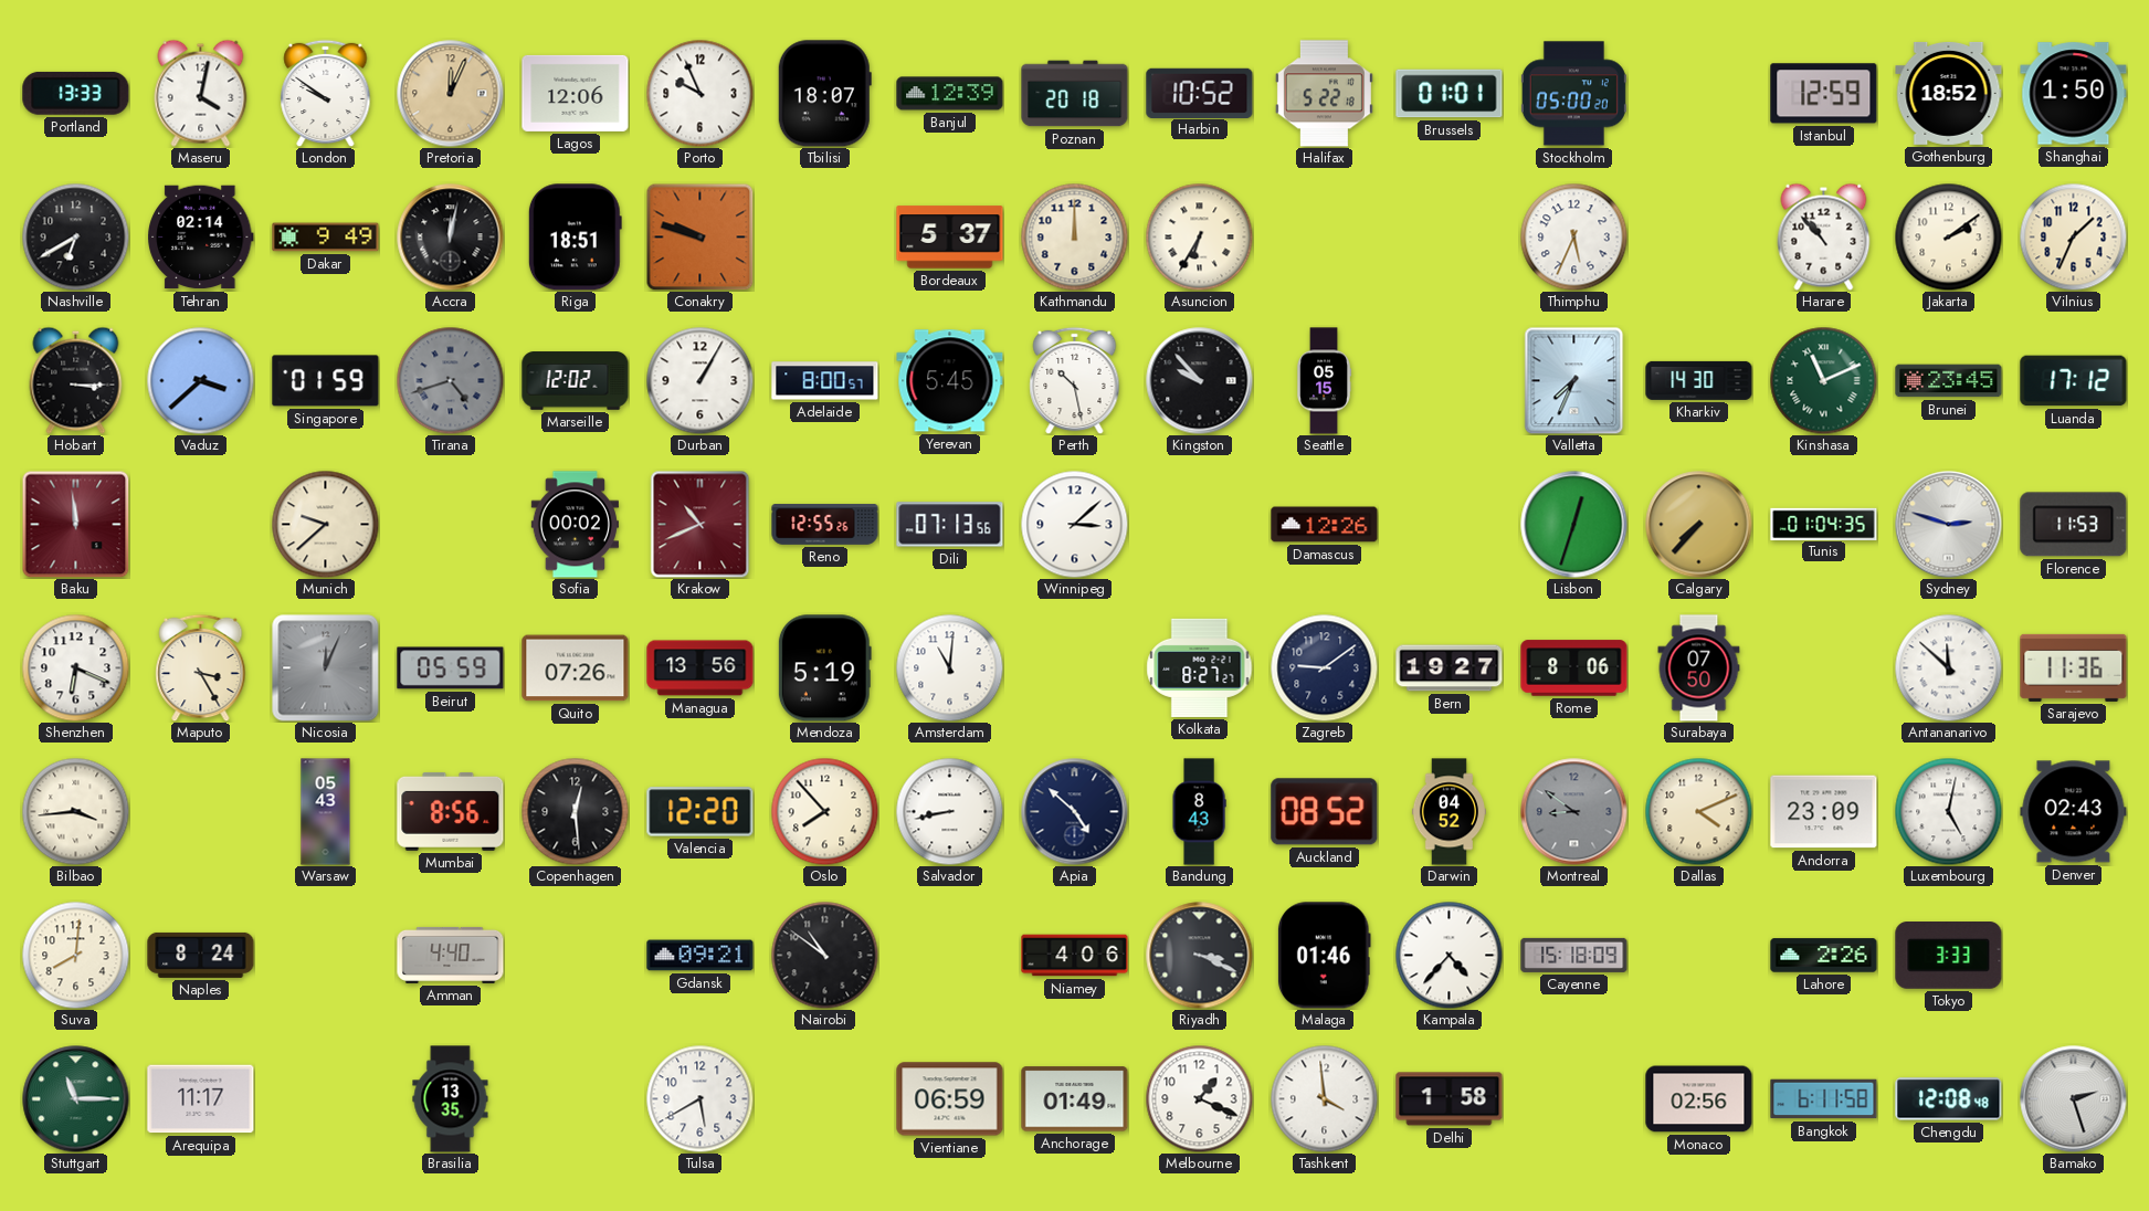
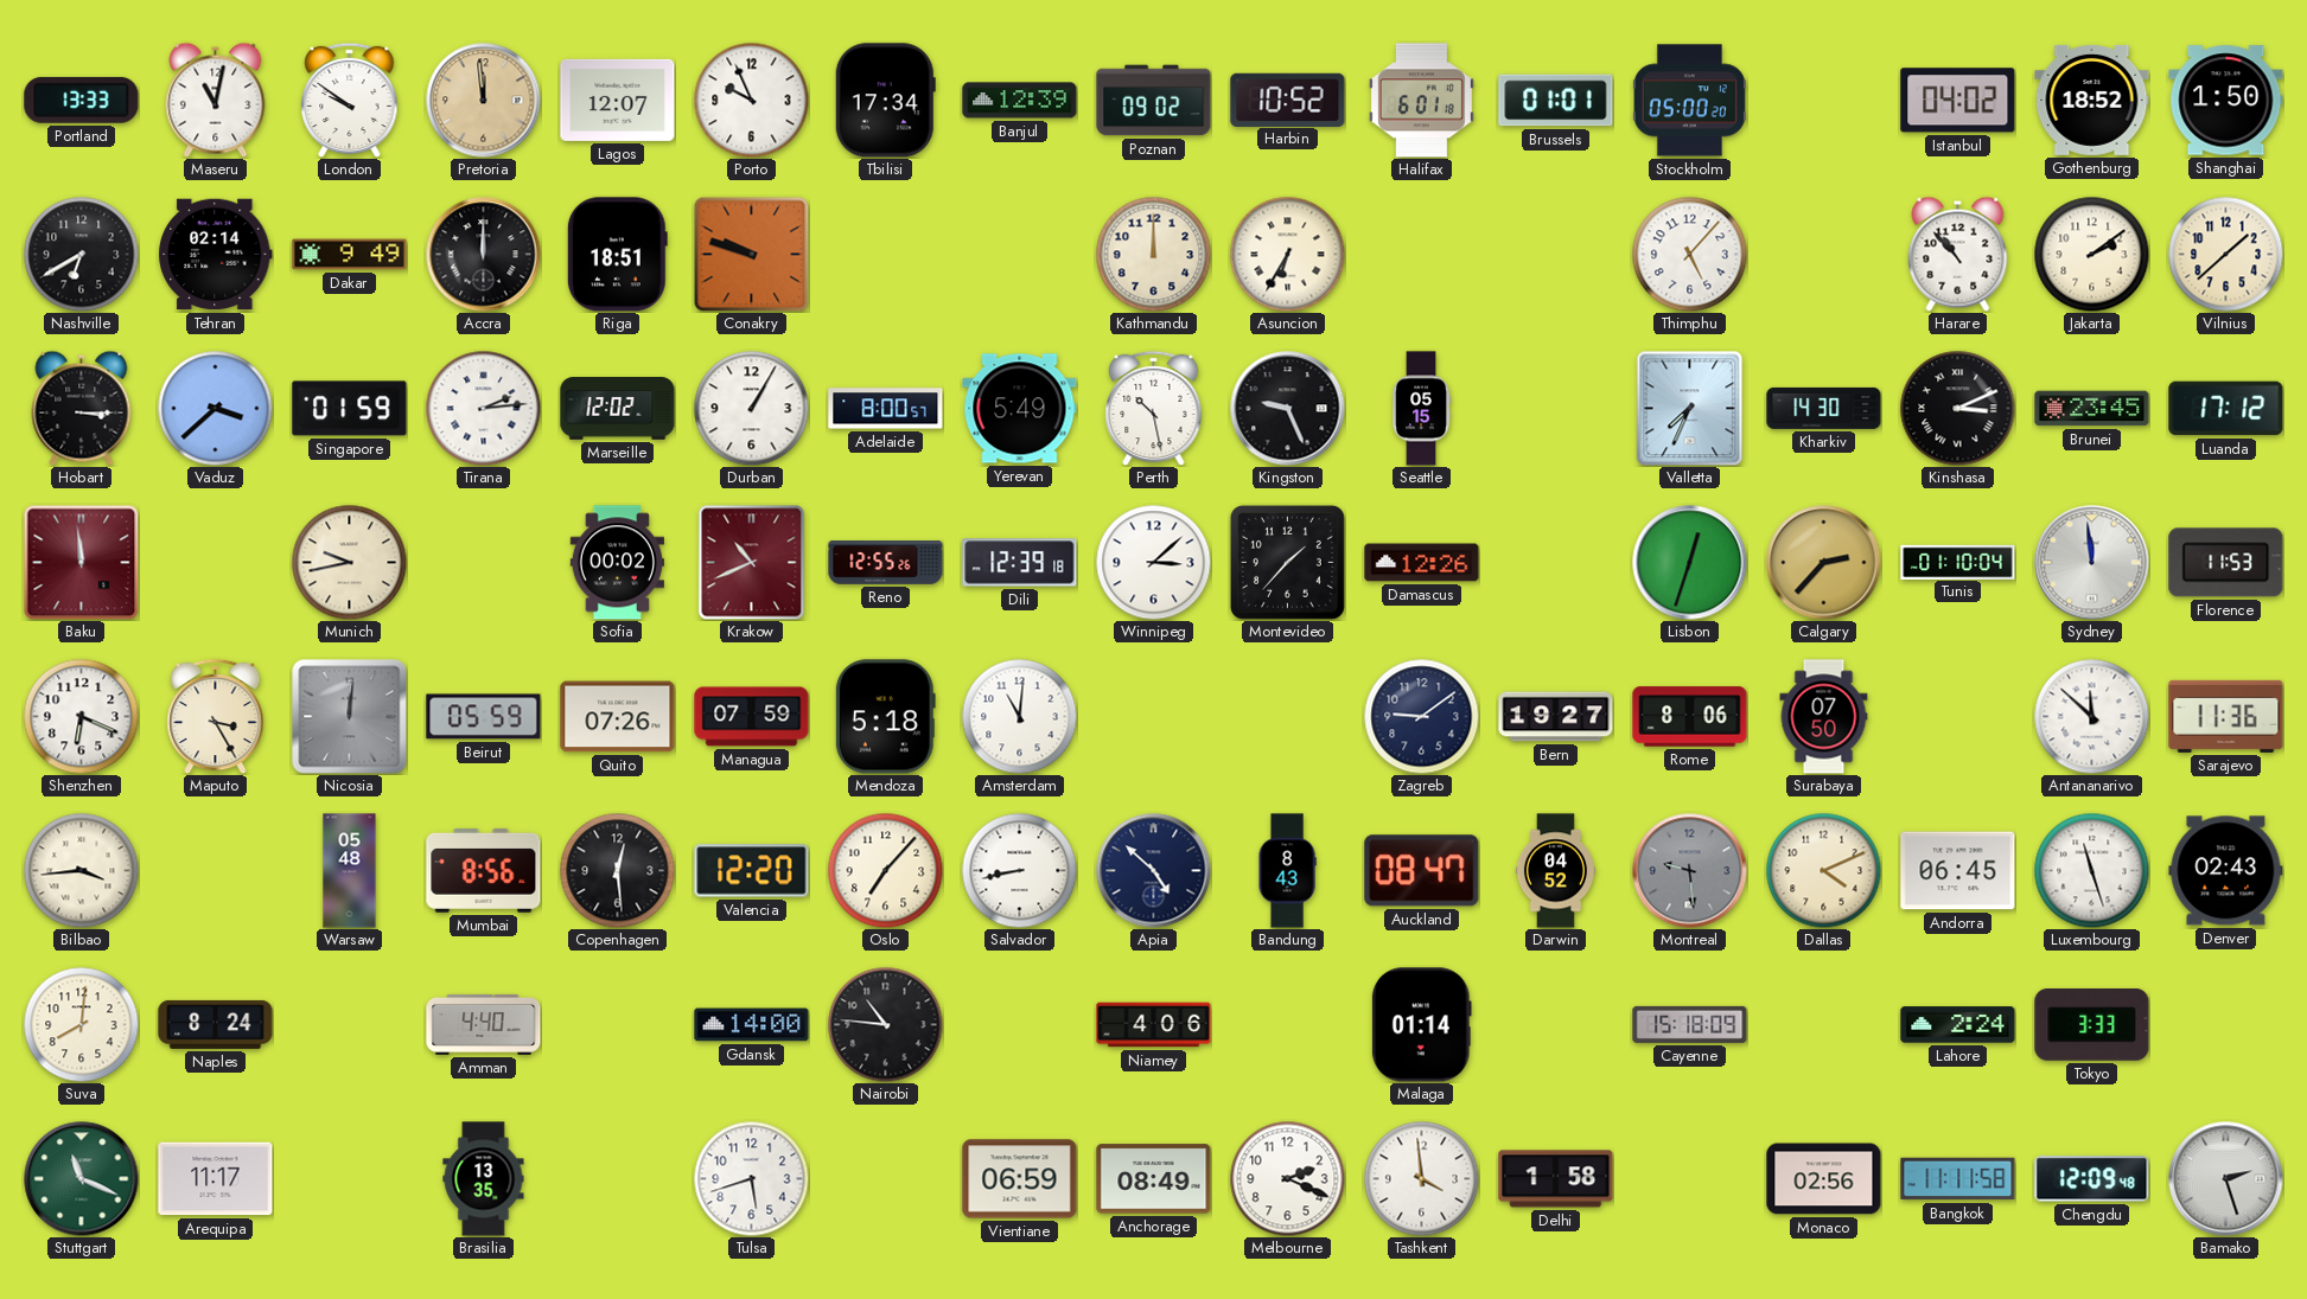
Maseru: 4:02 -> 11:02 (216, 100)
Pretoria: 12:04 -> 11:59 (484, 101)
Lagos: 12:06 -> 12:07 (618, 100)
Tbilisi: 18:07 -> 17:34 (885, 101)
Poznan: 20:18 -> 09:02 (1154, 101)
Halifax: 5:22 -> 6:01 (1421, 101)
Istanbul: 12:59 -> 04:02 (1958, 101)
Accra: 12:02 -> 12:00 (484, 255)
Bordeaux: 5:37 -> none (950, 238)
Thimphu: 5:34 -> 5:07 (1689, 254)
Vilnius: 1:34 -> 1:38 (2225, 254)
Tirana: 4:42 -> 2:14 (483, 408)
Tirana dial: grey -> white (483, 408)
Yerevan: 5:45 -> 5:49 (1020, 409)
Kingston: 9:53 -> 9:26 (1288, 409)
Kinshasa: 11:11 -> 3:11 (1957, 408)
Kinshasa dial: green -> black (1957, 408)
Munich: 9:38 -> 9:43 (349, 562)
Dili: 07:13 -> 12:39 (1020, 563)
Montevideo: none -> 1:37 (1287, 562)
Calgary: 7:37 -> 2:37 (1824, 563)
Tunis: 01:04 -> 01:10 (1958, 562)
Sydney: 2:48 -> 11:59 (2092, 563)
Nicosia: 12:04 -> 12:01 (350, 717)
Managua: 13:56 -> 07:59 (752, 717)
Mendoza: 5:19 -> 5:18 (885, 717)
Kolkata: 8:27 -> none (1200, 667)
Warsaw: 05:43 -> 05:48 (350, 871)
Oslo: 7:53 -> 7:07 (885, 870)
Auckland: 08:52 -> 08:47 (1422, 871)
Montreal: 8:51 -> 9:29 (1690, 871)
Andorra: 23:09 -> 06:45 (1958, 871)
Luxembourg: 5:02 -> 11:27 (2091, 870)
Gdansk: 09:21 -> 14:00 (752, 1025)
Nairobi: 10:51 -> 10:46 (885, 1024)
Riyadh: 3:19 -> none (1200, 956)
Malaga: 01:46 -> 01:14 (1421, 1025)
Kampala: 4:37 -> none (1449, 955)
Lahore: 2:26 -> 2:24 (1958, 1025)
Stuttgart: 11:15 -> 11:19 (82, 1179)
Tulsa: 5:40 -> 5:42 (751, 1178)
Anchorage: 01:49 -> 08:49 (1154, 1179)
Melbourne: 1:19 -> 2:19 (1287, 1178)
Bangkok: 6:11 -> 11:11 (1958, 1179)
Chengdu: 12:08 -> 12:09 (2092, 1179)
